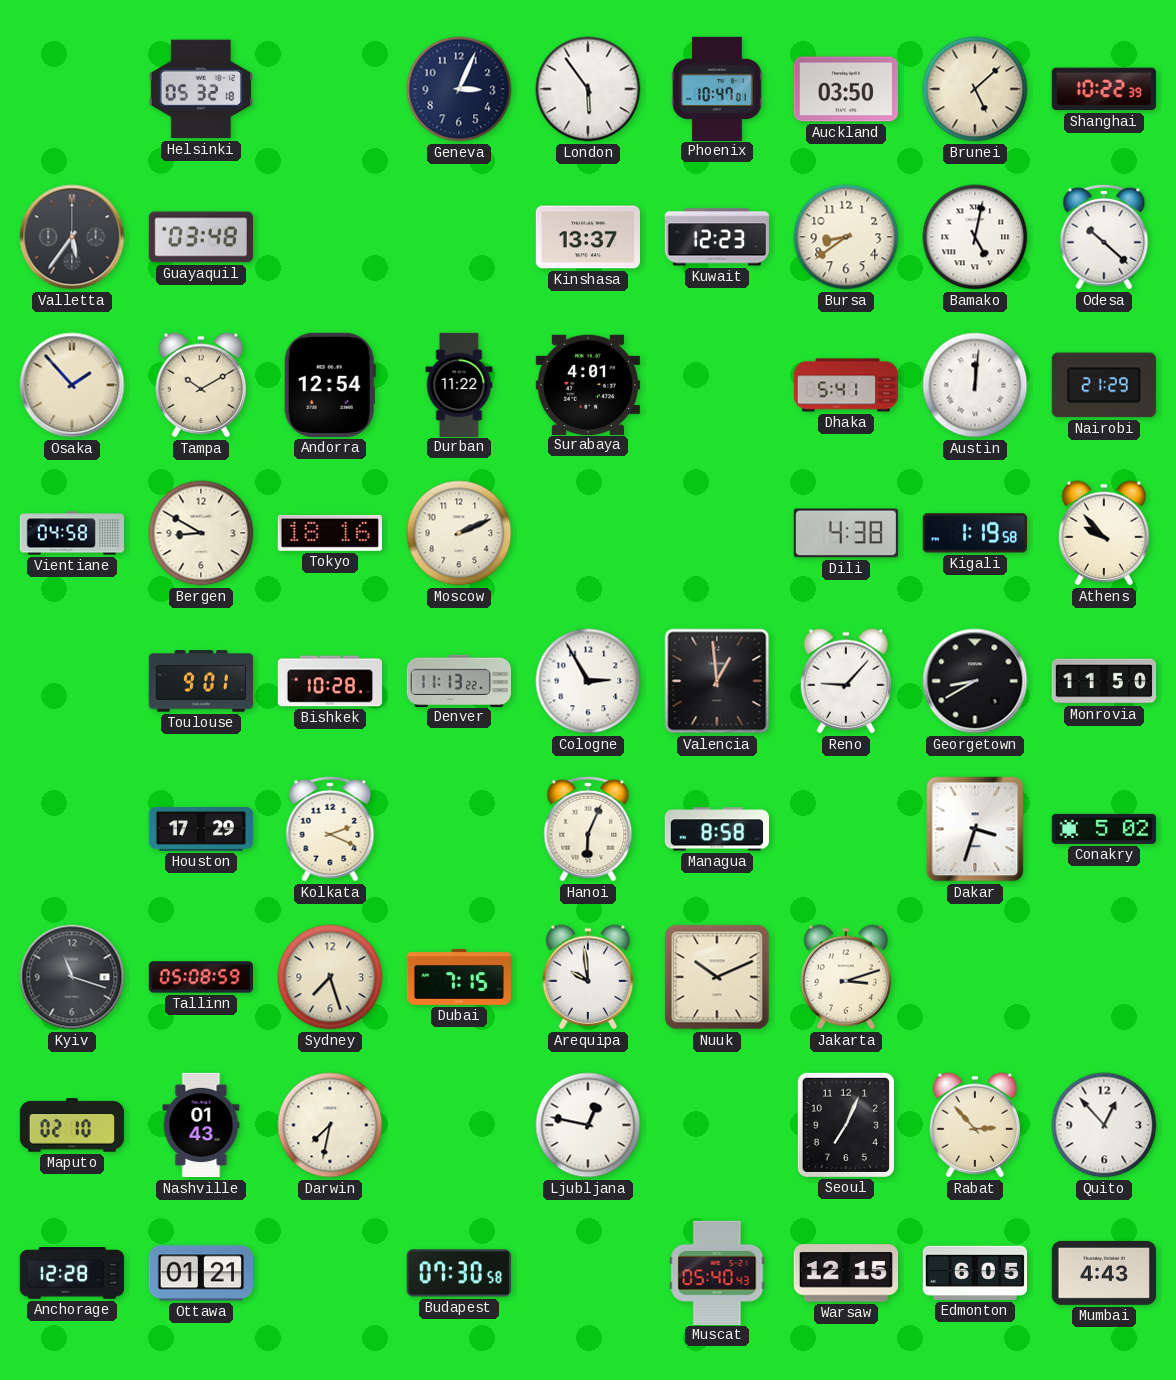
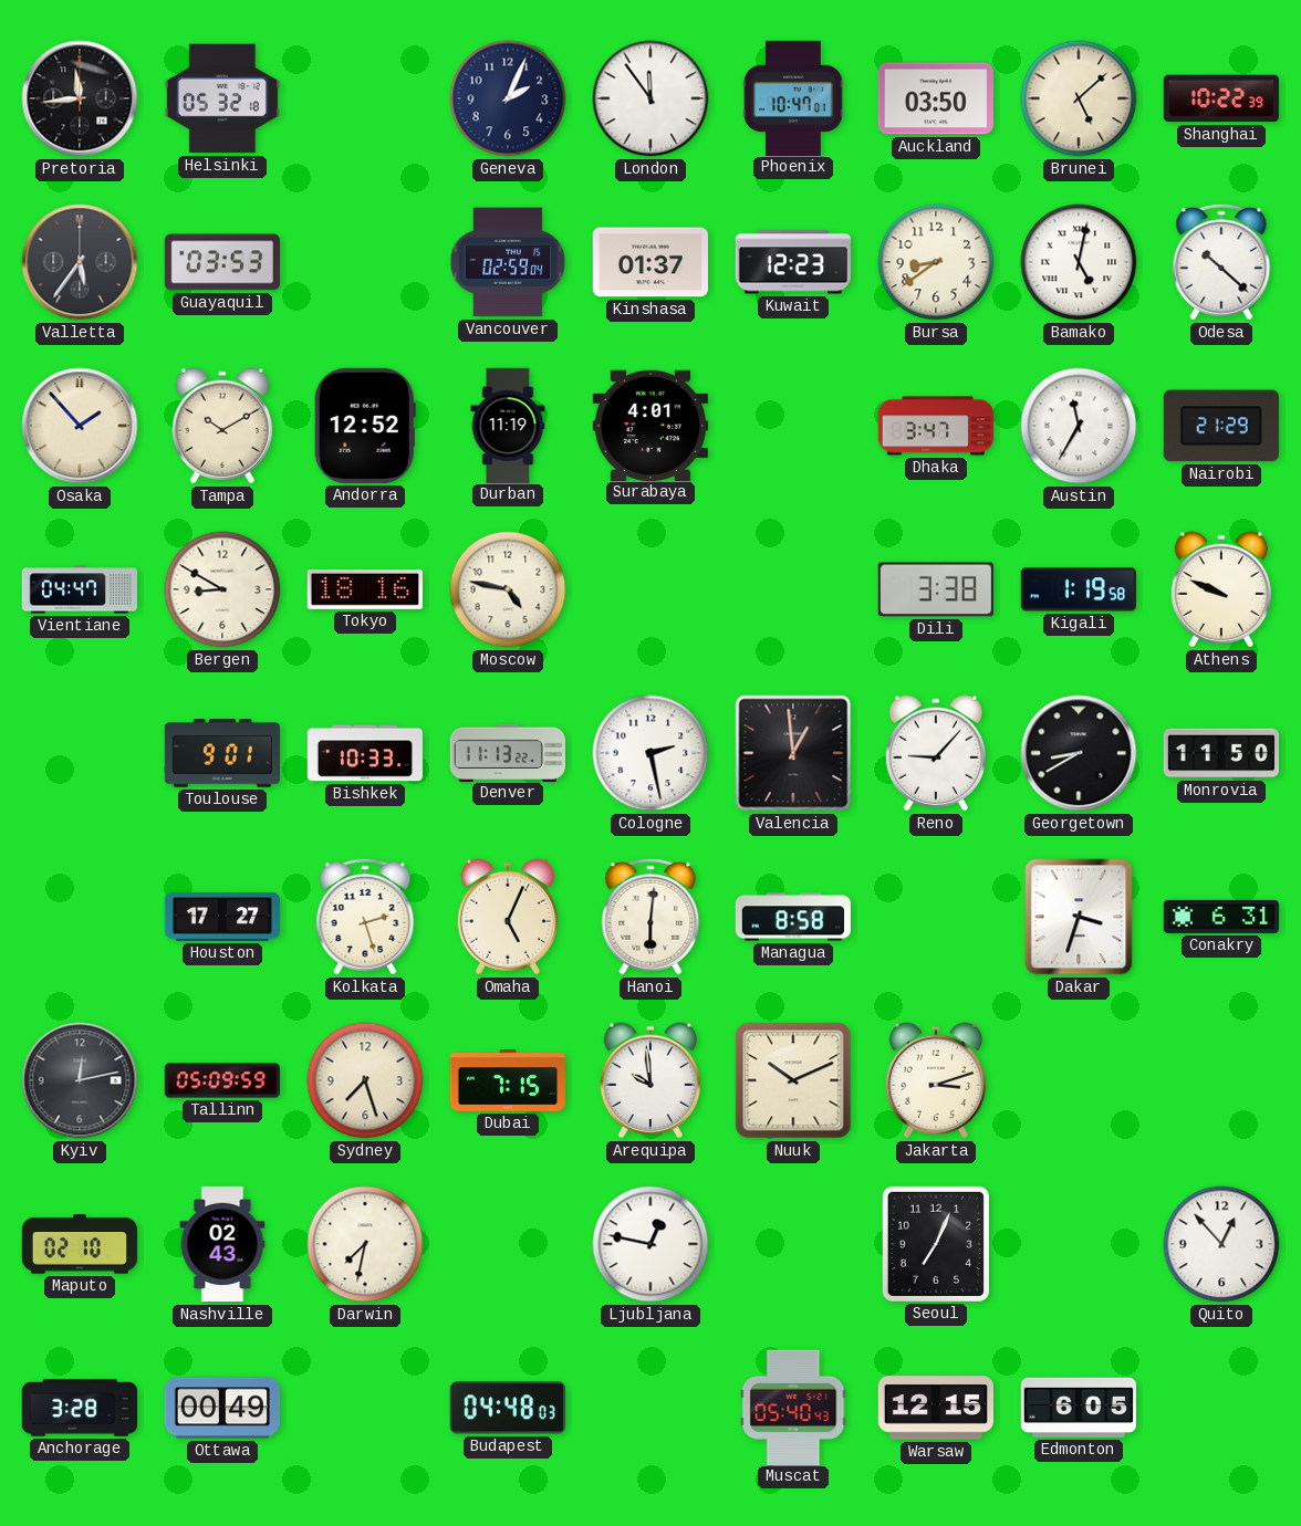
Pretoria: none -> 11:44 (80, 98)
Geneva: 3:04 -> 2:04 (508, 98)
London: 5:54 -> 11:54 (650, 98)
Guayaquil: 03:48 -> 03:53 (222, 262)
Vancouver: none -> 02:59 (508, 262)
Kinshasa: 13:37 -> 01:37 (650, 262)
Andorra: 12:54 -> 12:52 (365, 426)
Durban: 11:22 -> 11:19 (508, 425)
Dhaka: 5:41 -> 3:47 (936, 426)
Austin: 12:01 -> 11:35 (1079, 426)
Vientiane: 04:58 -> 04:47 (79, 589)
Moscow: 2:11 -> 4:47 (508, 589)
Dili: 4:38 -> 3:38 (936, 589)
Athens: 9:53 -> 9:49 (1221, 589)
Bishkek: 10:28 -> 10:33 (364, 753)
Cologne: 2:55 -> 2:28 (650, 753)
Houston: 17:29 -> 17:27 (221, 917)
Kolkata: 2:19 -> 2:27 (365, 917)
Omaha: none -> 5:04 (508, 917)
Hanoi: 6:04 -> 6:01 (650, 917)
Conakry: 5:02 -> 6:31 (1220, 917)
Kyiv: 11:18 -> 12:13 (80, 1080)
Tallinn: 05:08 -> 05:09 (221, 1080)
Nashville: 01:43 -> 02:43 (222, 1244)
Rabat: 2:53 -> none (975, 1125)
Anchorage: 12:28 -> 3:28 (79, 1408)
Ottawa: 01:21 -> 00:49 (221, 1408)
Budapest: 07:30 -> 04:48 (508, 1408)
Mumbai: 4:43 -> none (1104, 1273)
